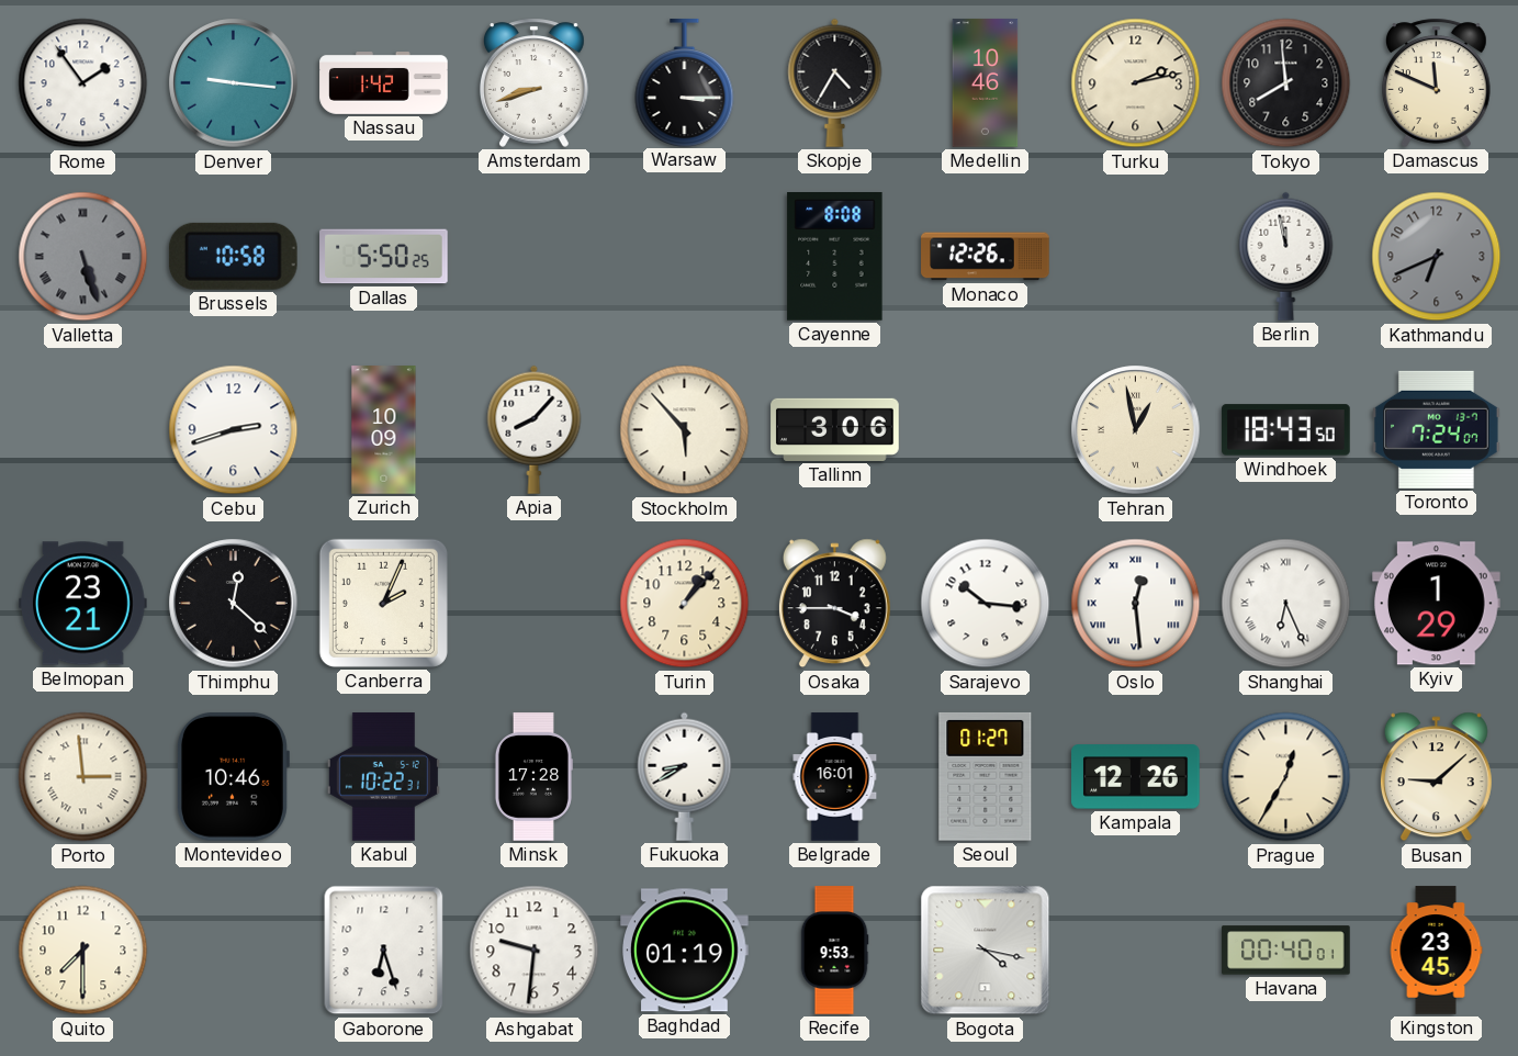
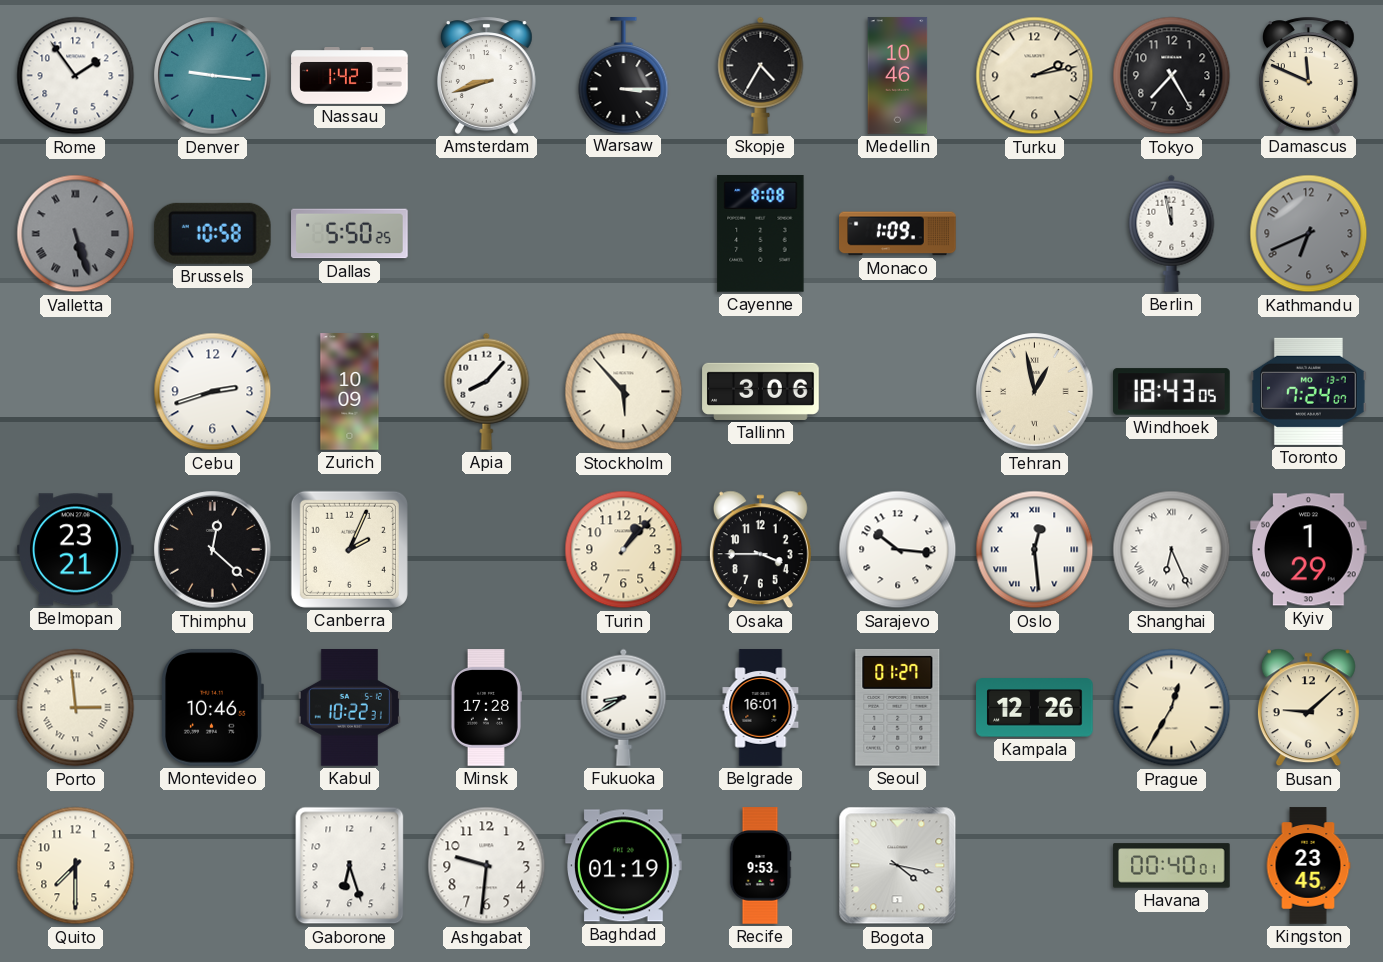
Tokyo: 7:59 -> 7:25 (1172, 76)
Monaco: 12:26 -> 1:09 (898, 234)
Windhoek: 18:43:50 -> 18:43:05 (1172, 392)
